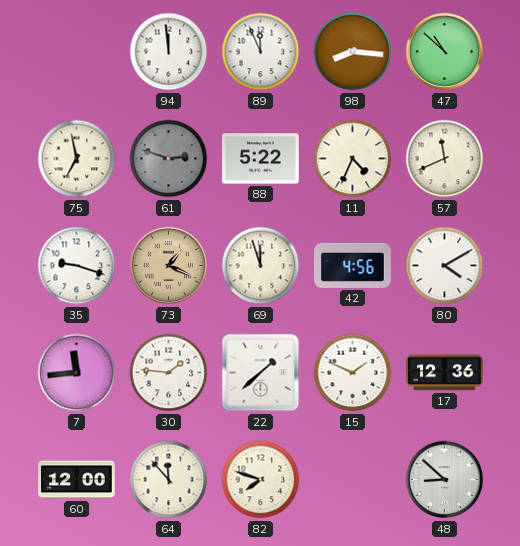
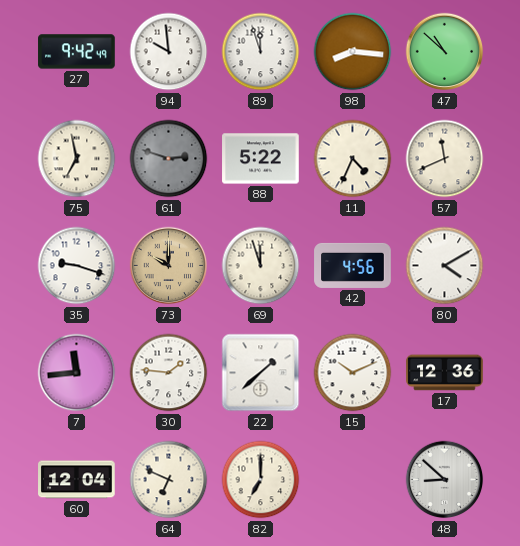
27: none -> 9:42 (77, 52)
94: 11:59 -> 9:59 (169, 52)
89: 11:56 -> 11:57 (261, 52)
73: 1:19 -> 10:00 (169, 266)
15: 1:49 -> 10:11 (353, 373)
60: 12:00 -> 12:04 (77, 480)
64: 11:53 -> 6:49 (169, 480)
82: 7:48 -> 7:00 (261, 480)
